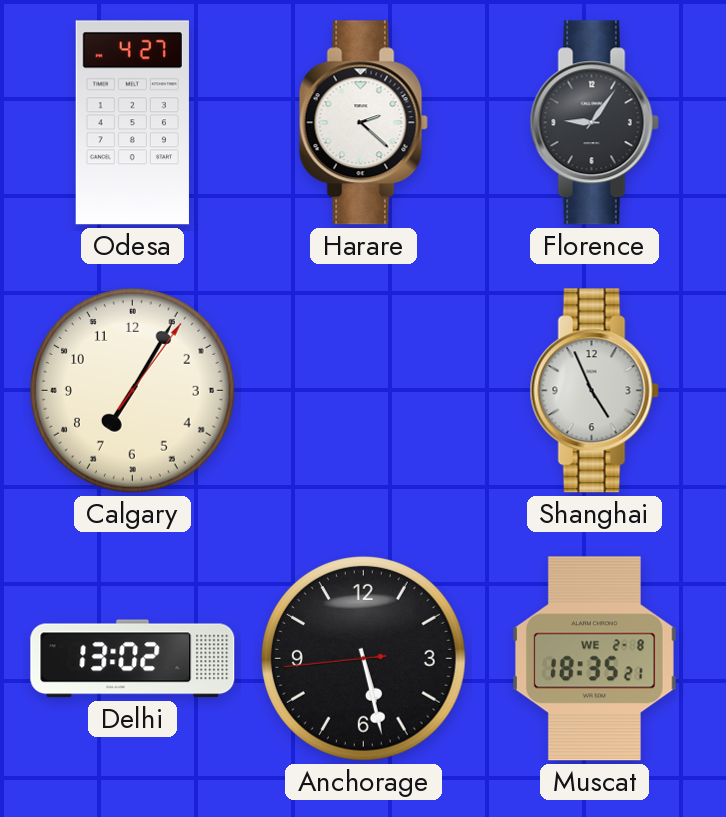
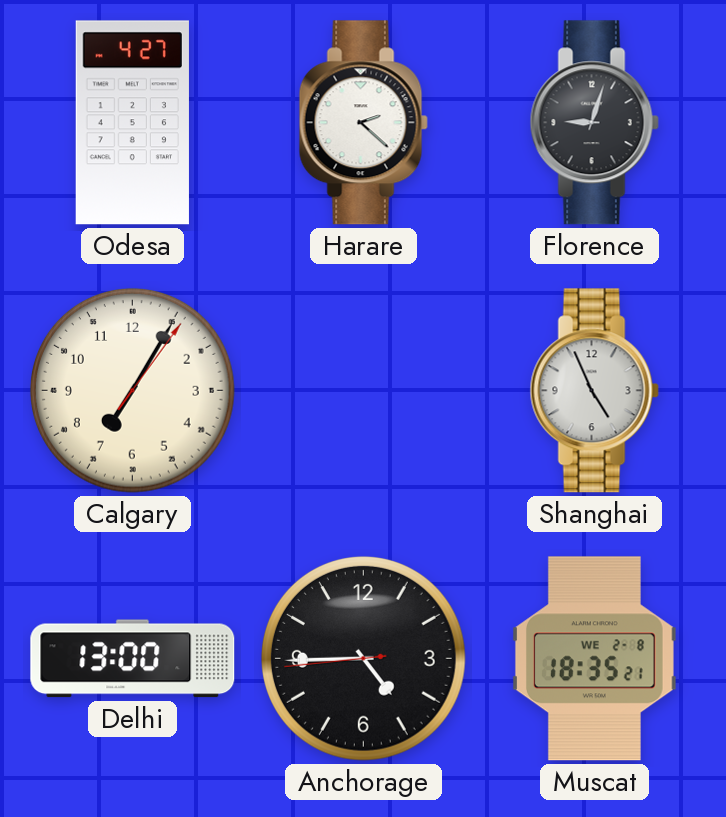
Florence: 9:06 -> 9:03 (594, 123)
Delhi: 13:02 -> 13:00 (133, 659)
Anchorage: 5:27 -> 4:44 (363, 658)
